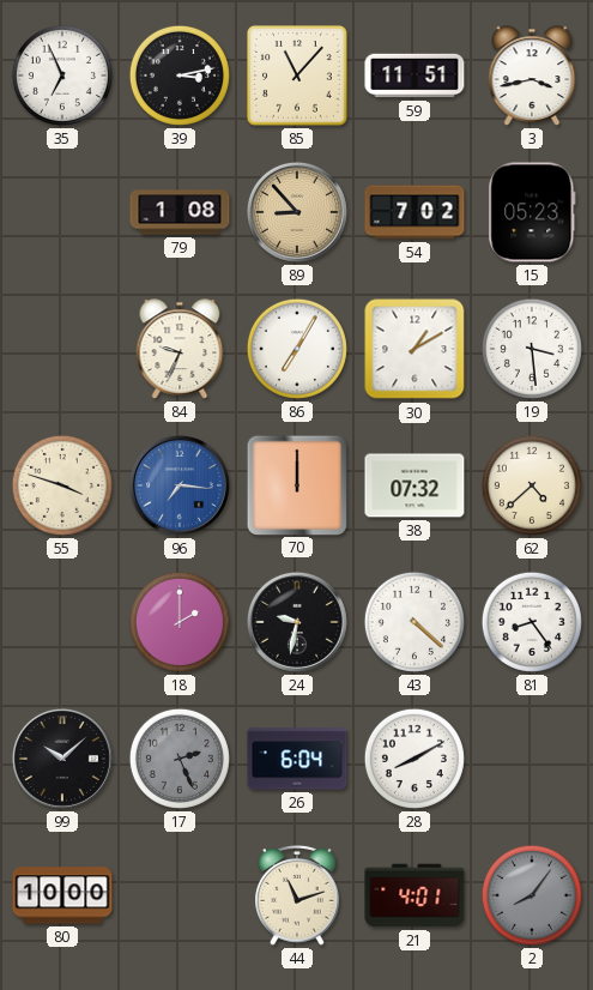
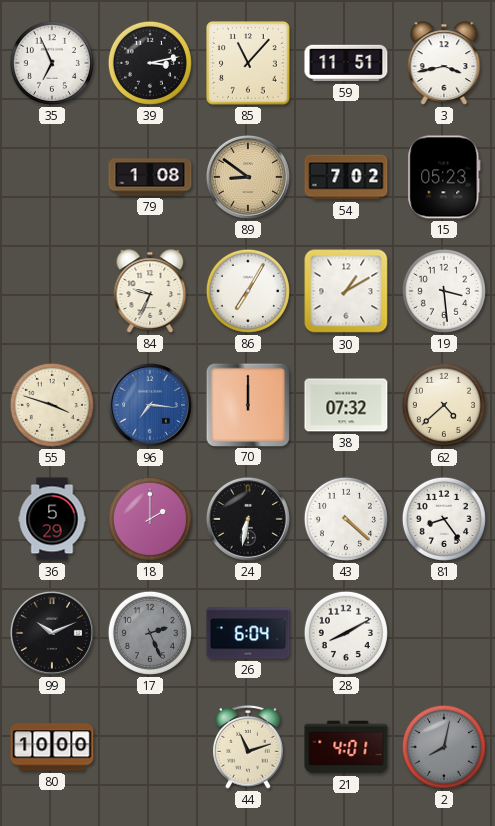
89: 8:53 -> 8:51 (248, 177)
36: none -> 5:29 (52, 519)
24: 9:32 -> 6:32 (248, 519)
99: 10:08 -> 10:11 (52, 633)
2: 8:06 -> 8:02 (444, 747)
